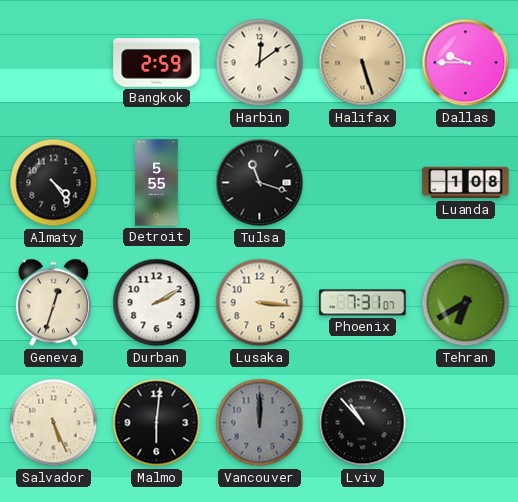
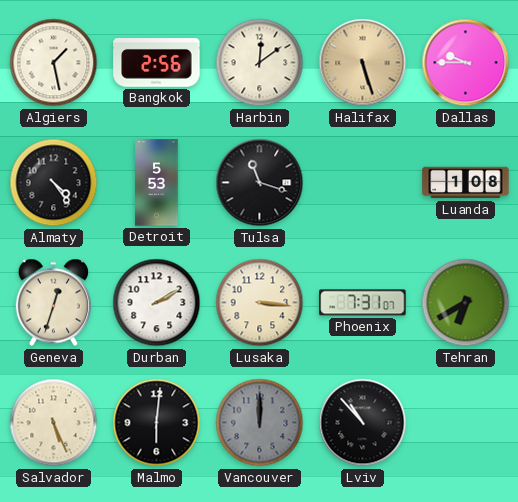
Algiers: none -> 1:28 (54, 63)
Bangkok: 2:59 -> 2:56 (157, 63)
Detroit: 5:55 -> 5:53 (157, 183)
